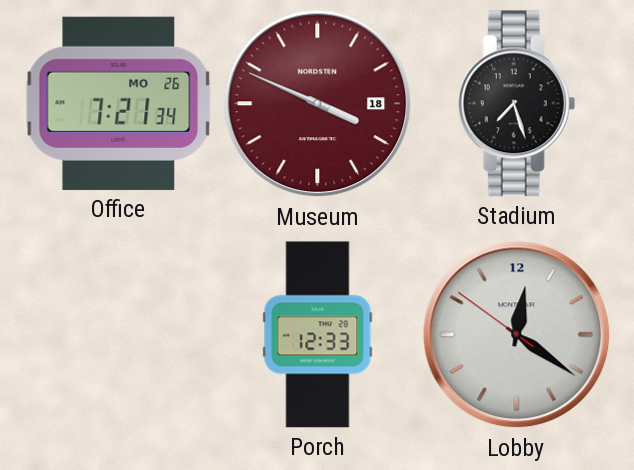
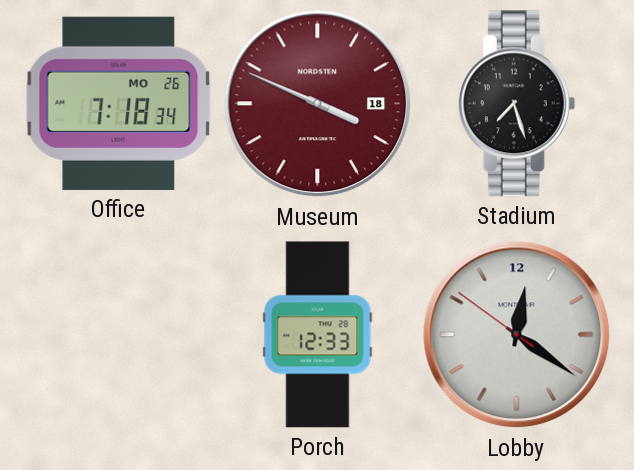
Office: 7:21 -> 7:18 (119, 103)
